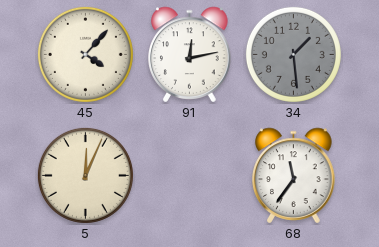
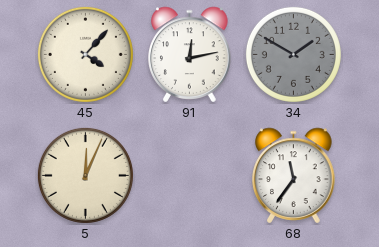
34: 1:29 -> 1:50 (293, 54)
